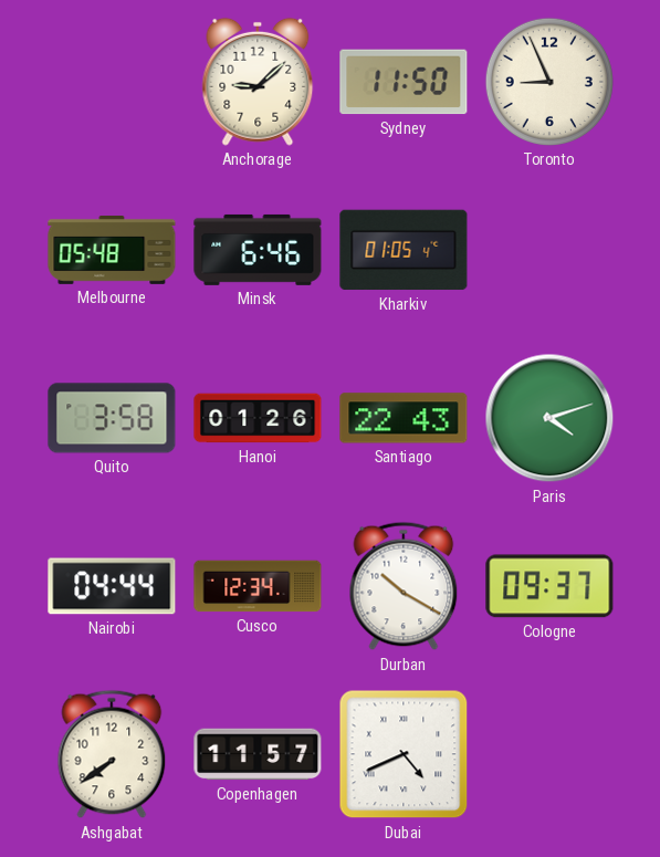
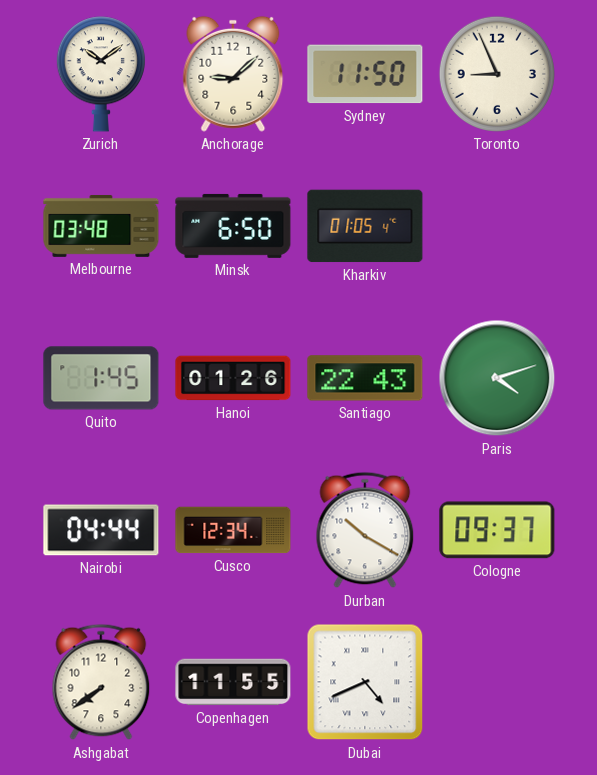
Zurich: none -> 10:09 (101, 74)
Melbourne: 05:48 -> 03:48 (101, 226)
Minsk: 6:46 -> 6:50 (233, 226)
Quito: 3:58 -> 1:45 (101, 378)
Copenhagen: 11:57 -> 11:55 (233, 682)
